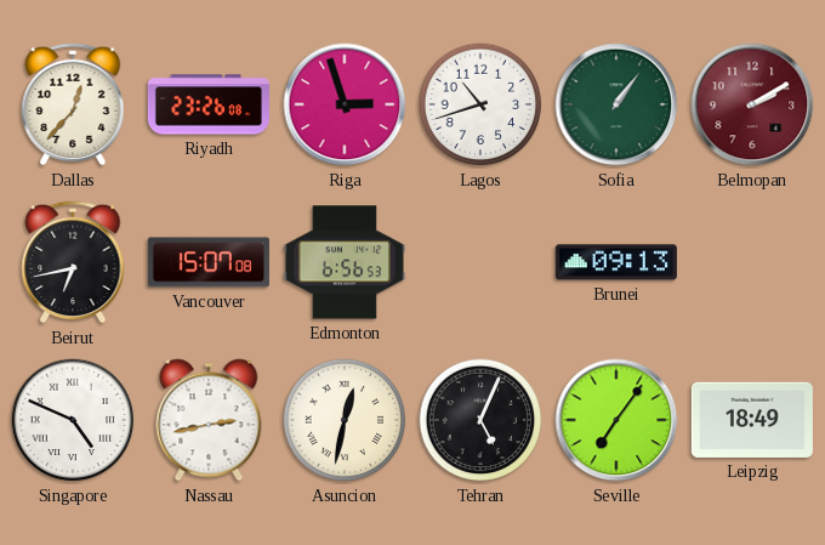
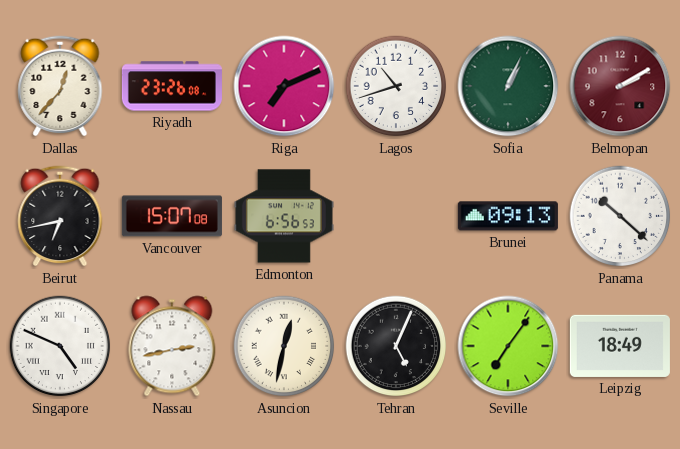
Riga: 2:57 -> 7:11 (284, 86)
Sofia: 1:06 -> 1:04 (508, 86)
Panama: none -> 10:22 (620, 216)
